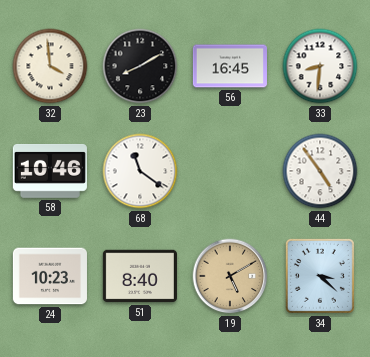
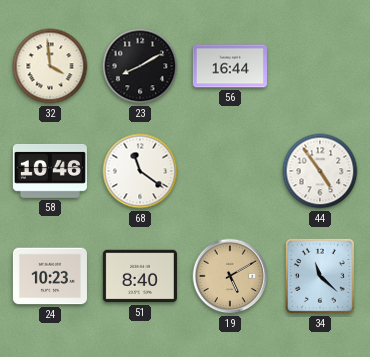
56: 16:45 -> 16:44 (230, 66)
33: 8:31 -> none (320, 66)
34: 3:22 -> 11:22 (320, 276)
